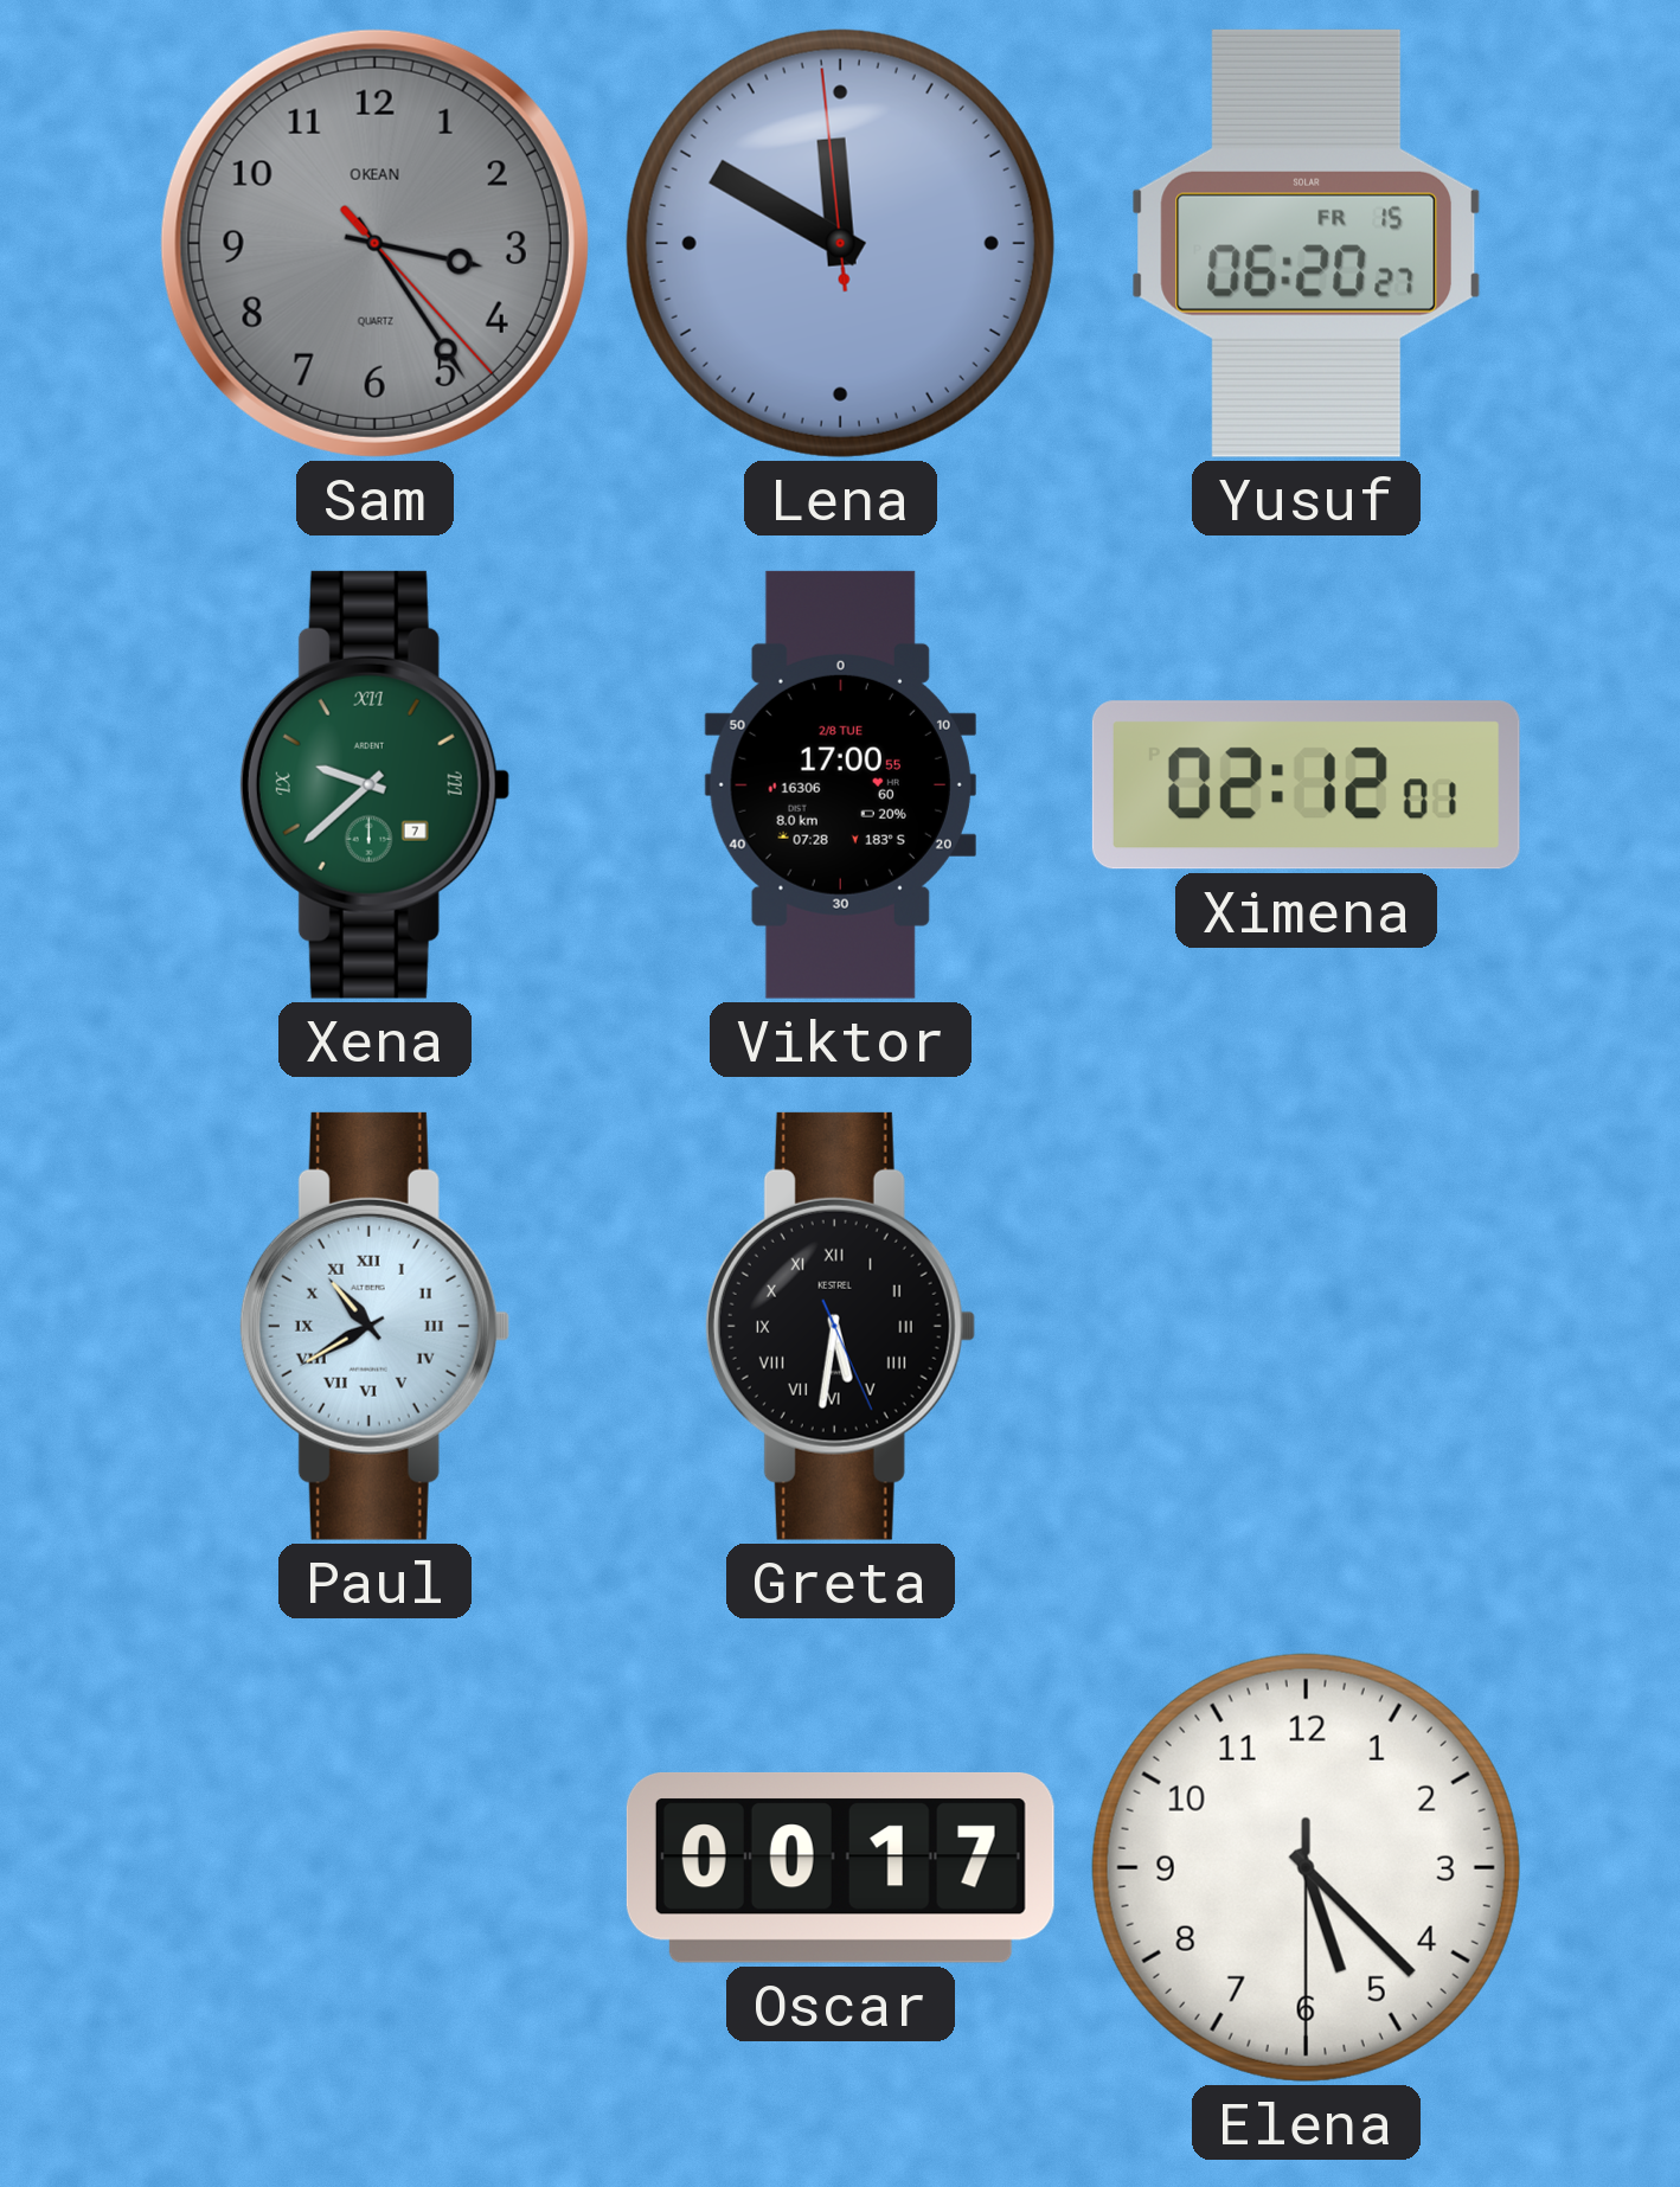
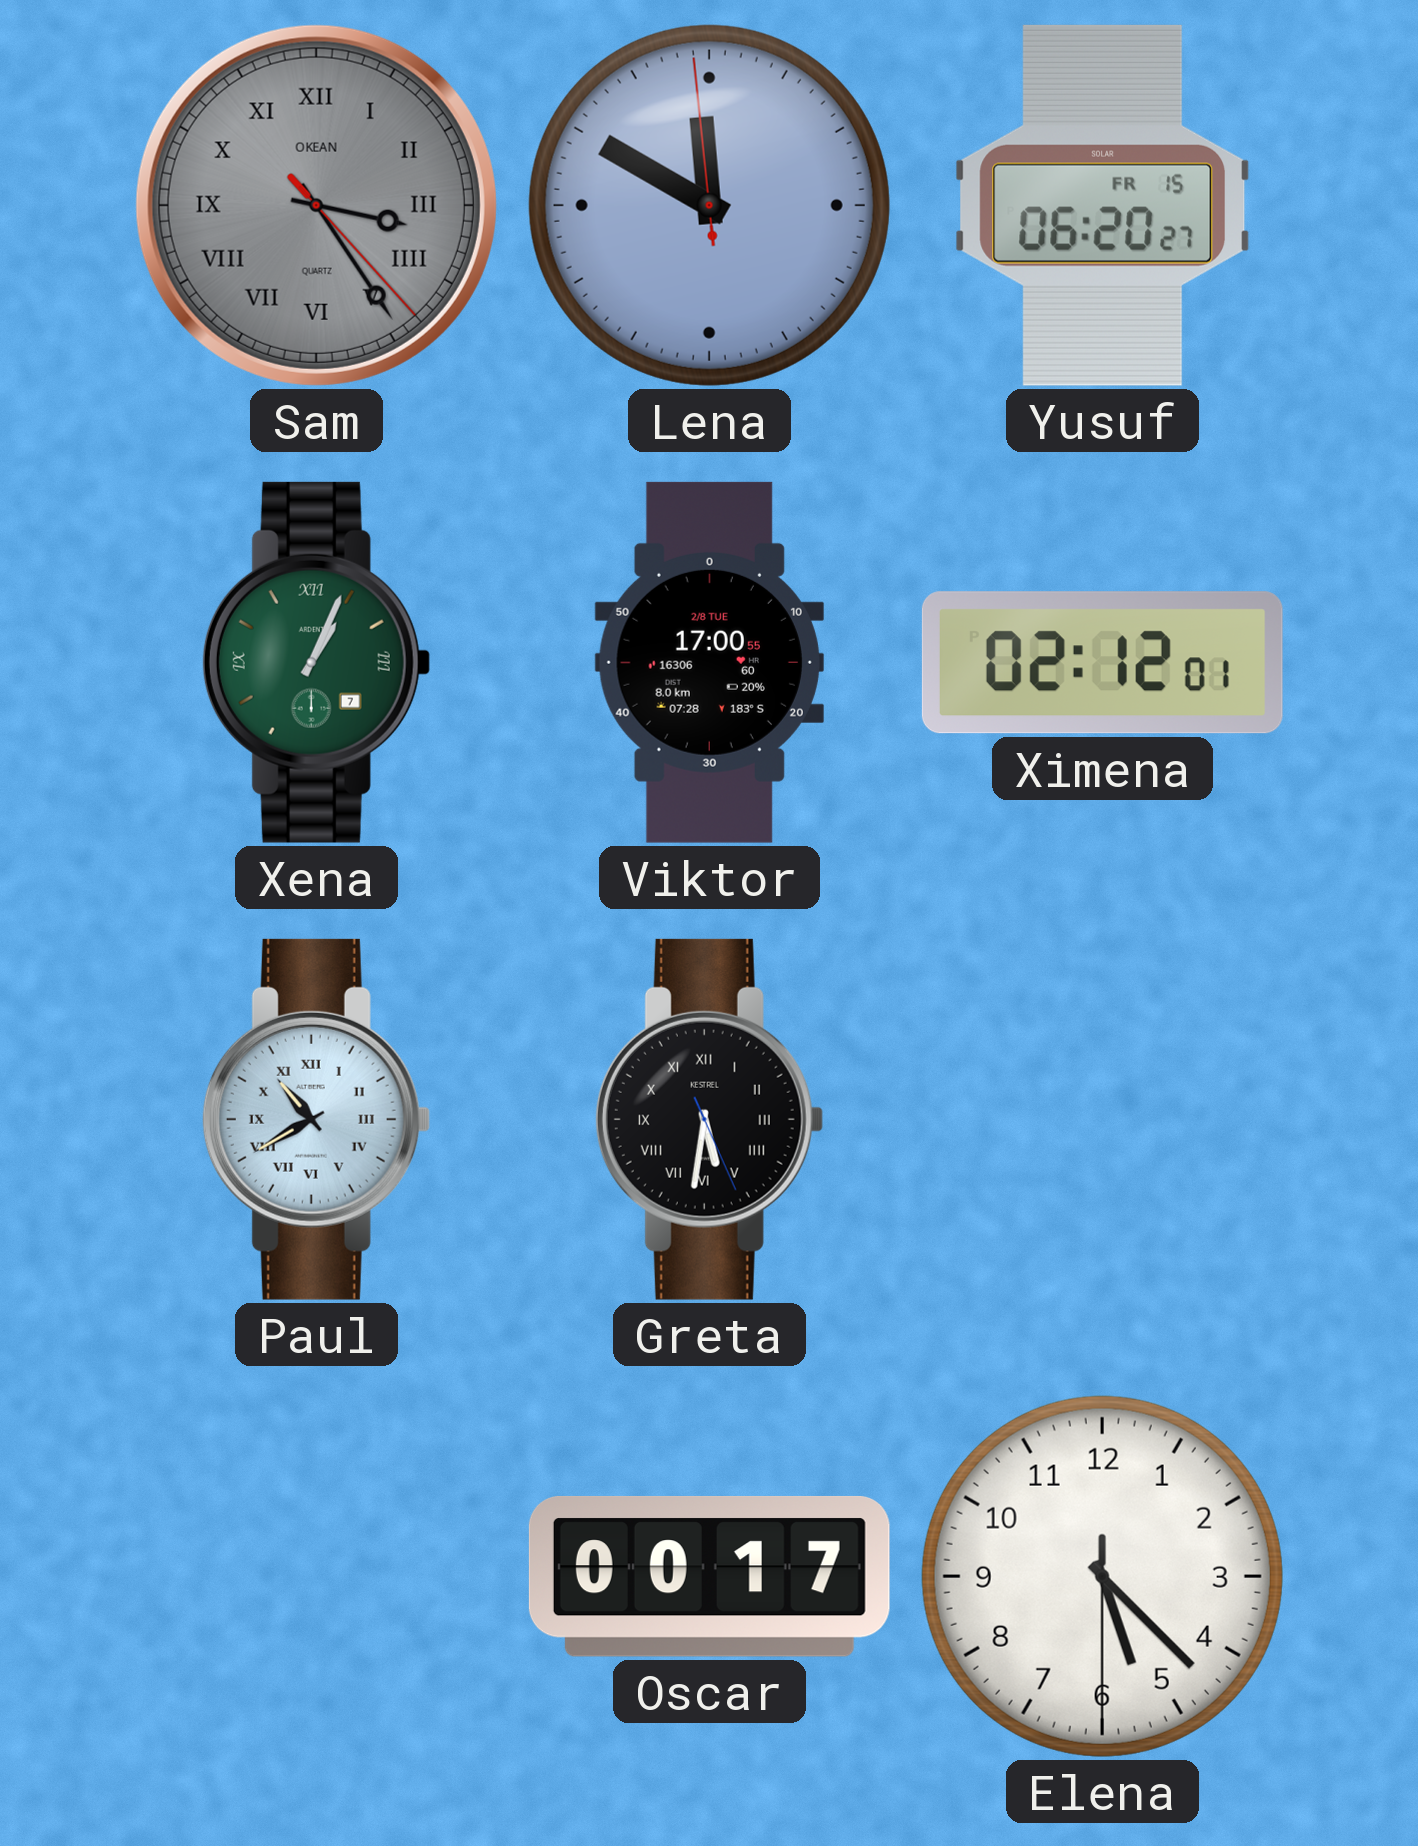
Sam numerals: Arabic -> Roman (316, 205)
Xena: 9:38 -> 1:04 (316, 662)
